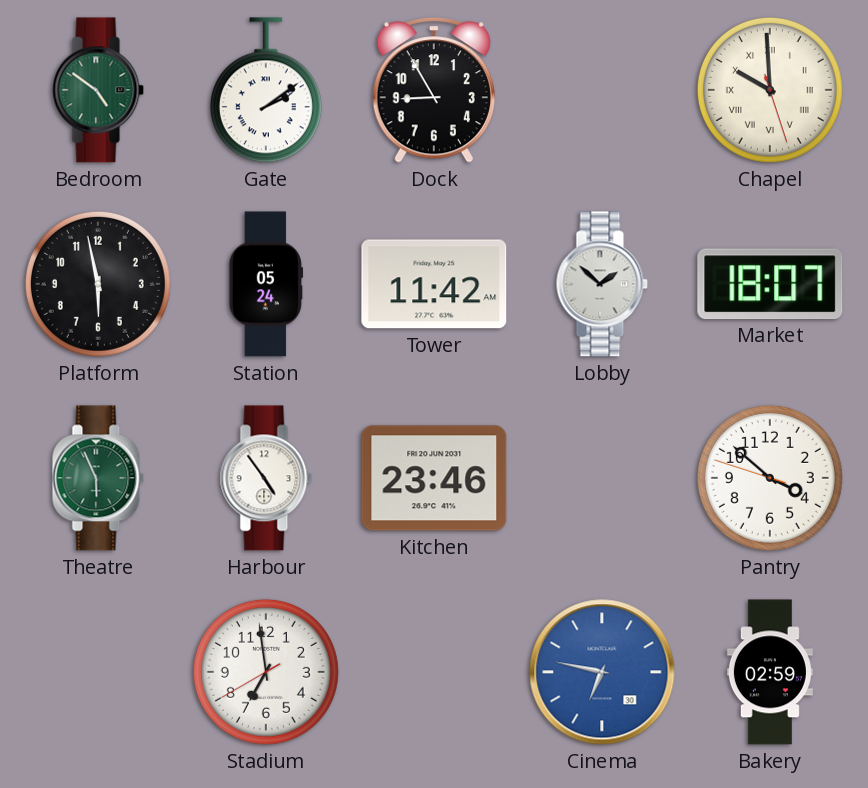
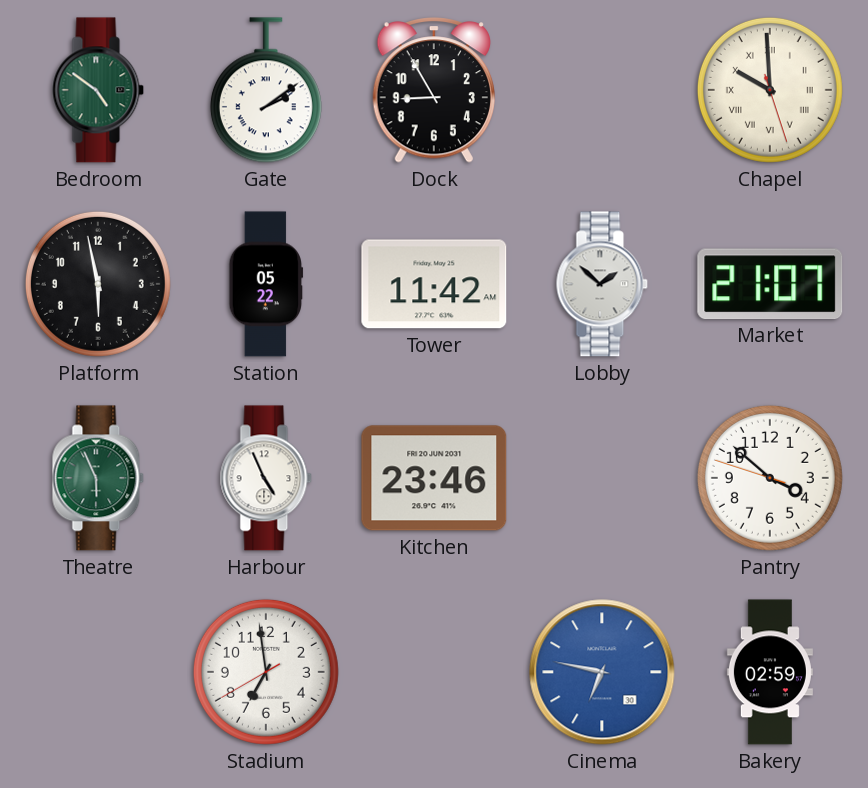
Station: 05:24 -> 05:22 (266, 284)
Market: 18:07 -> 21:07 (770, 284)
Harbour: 4:54 -> 4:56 (266, 478)
